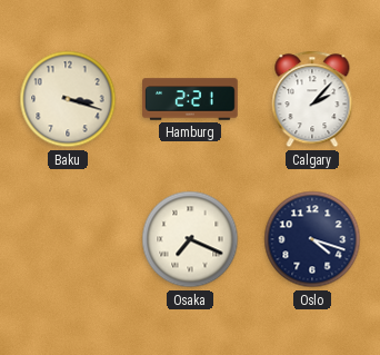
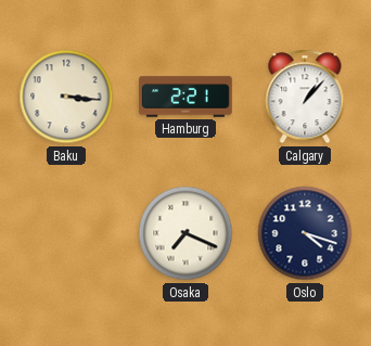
Baku: 3:18 -> 3:16 (66, 97)
Calgary: 2:07 -> 1:07 (305, 97)
